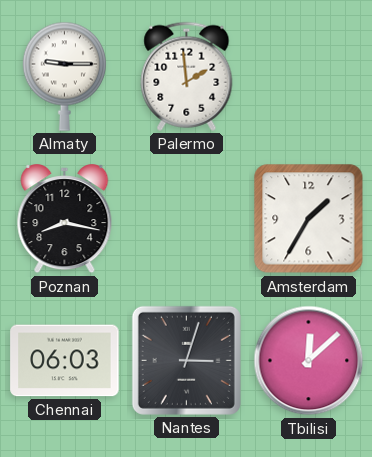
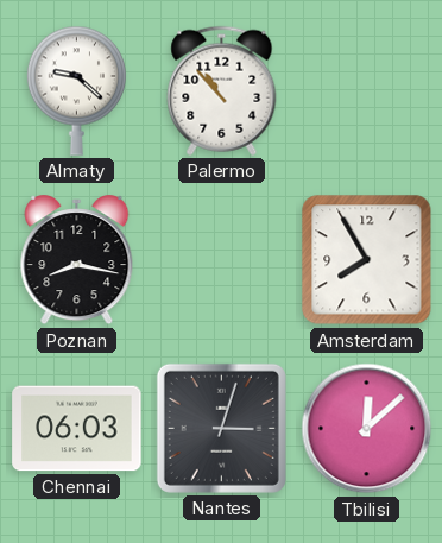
Almaty: 9:15 -> 9:22 (76, 90)
Palermo: 1:59 -> 10:53 (222, 90)
Amsterdam: 1:35 -> 7:55 (367, 260)
